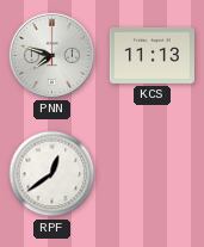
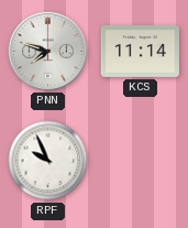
KCS: 11:13 -> 11:14 (140, 51)
RPF: 12:39 -> 9:56 (48, 161)
